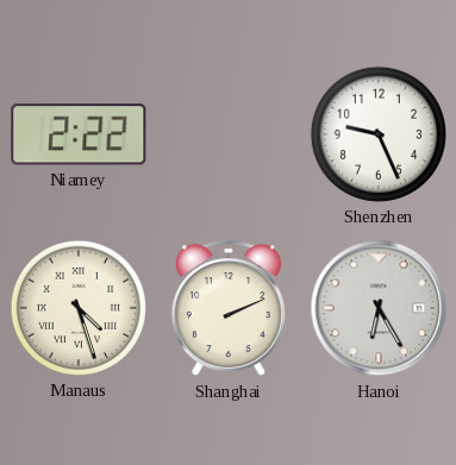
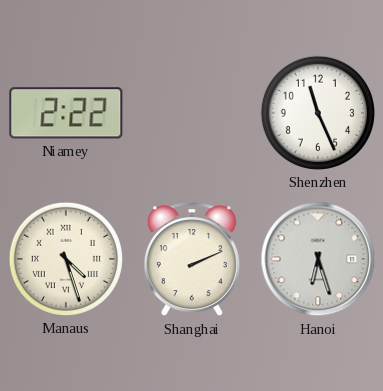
Shenzhen: 9:26 -> 11:26 (318, 113)
Hanoi: 6:25 -> 6:27 (318, 259)
